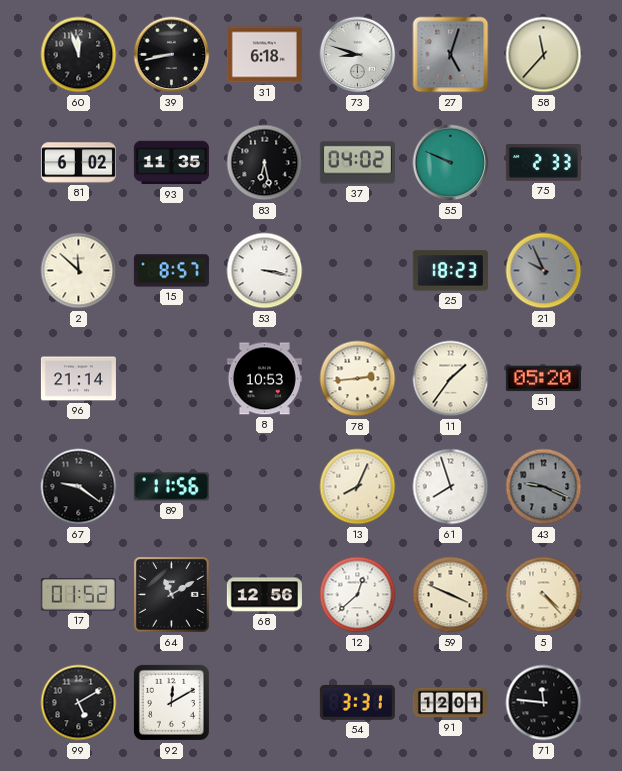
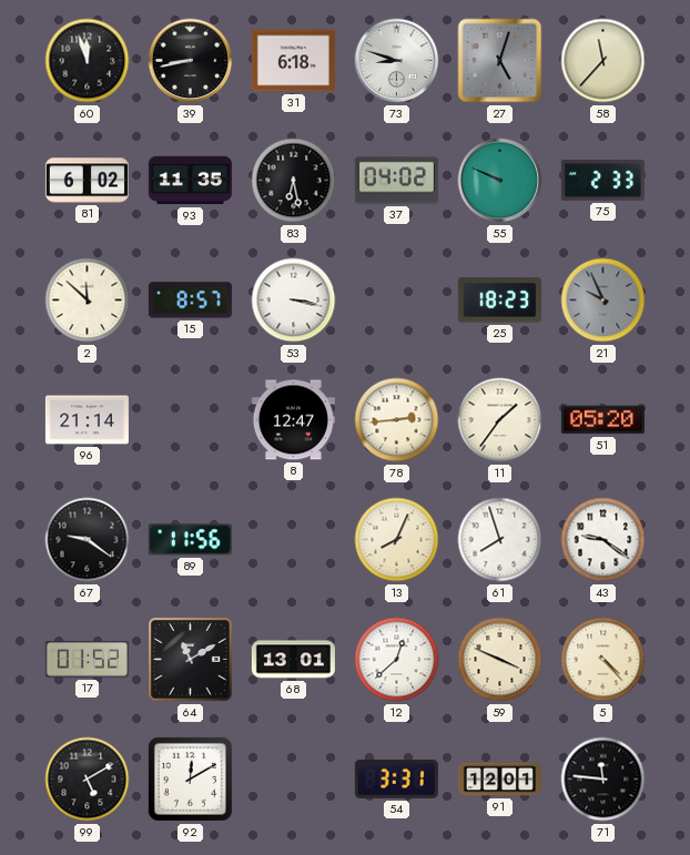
8: 10:53 -> 12:47 (293, 420)
43: 9:19 -> 9:21 (603, 540)
43 dial: grey -> white (603, 540)
68: 12:56 -> 13:01 (293, 660)
